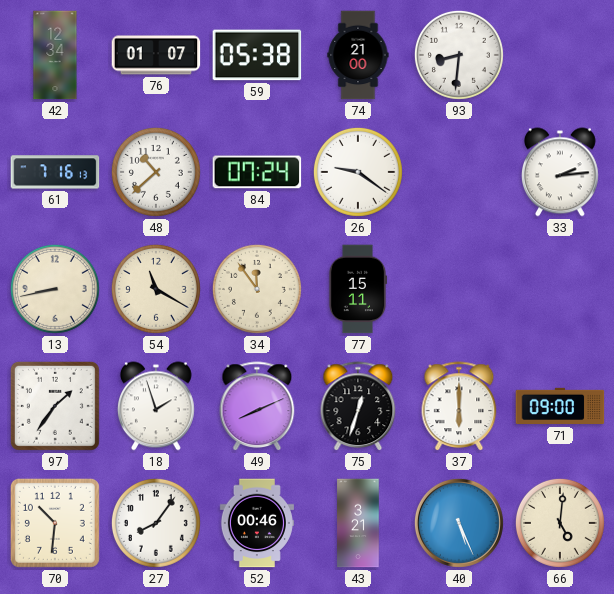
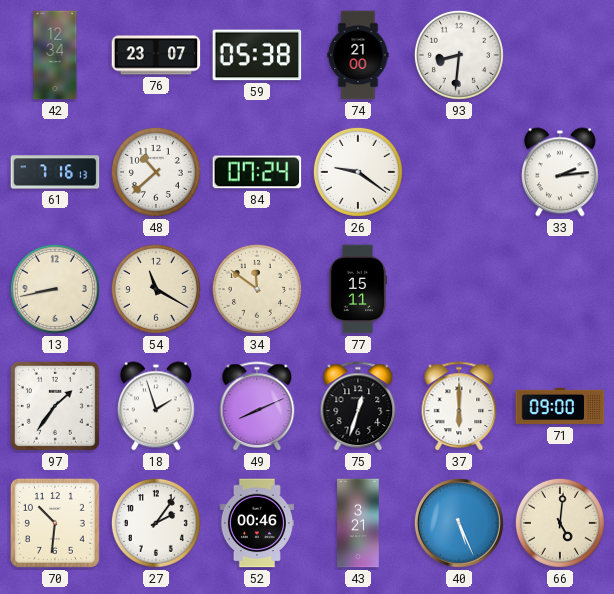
76: 01:07 -> 23:07 (156, 55)
34: 11:54 -> 11:51 (257, 289)
27: 8:06 -> 2:06 (156, 523)
